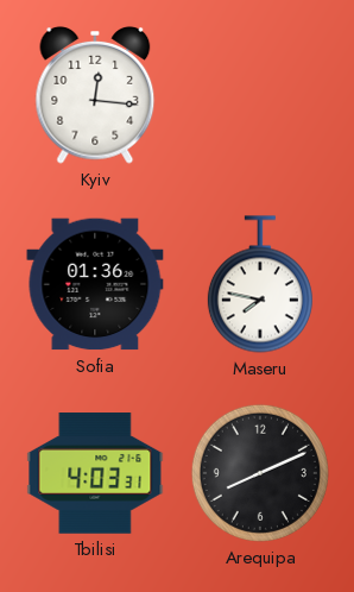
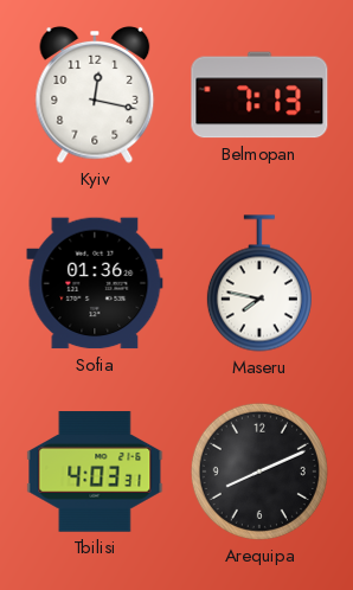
Kyiv: 12:16 -> 12:17 (95, 95)
Belmopan: none -> 7:13 (259, 95)
